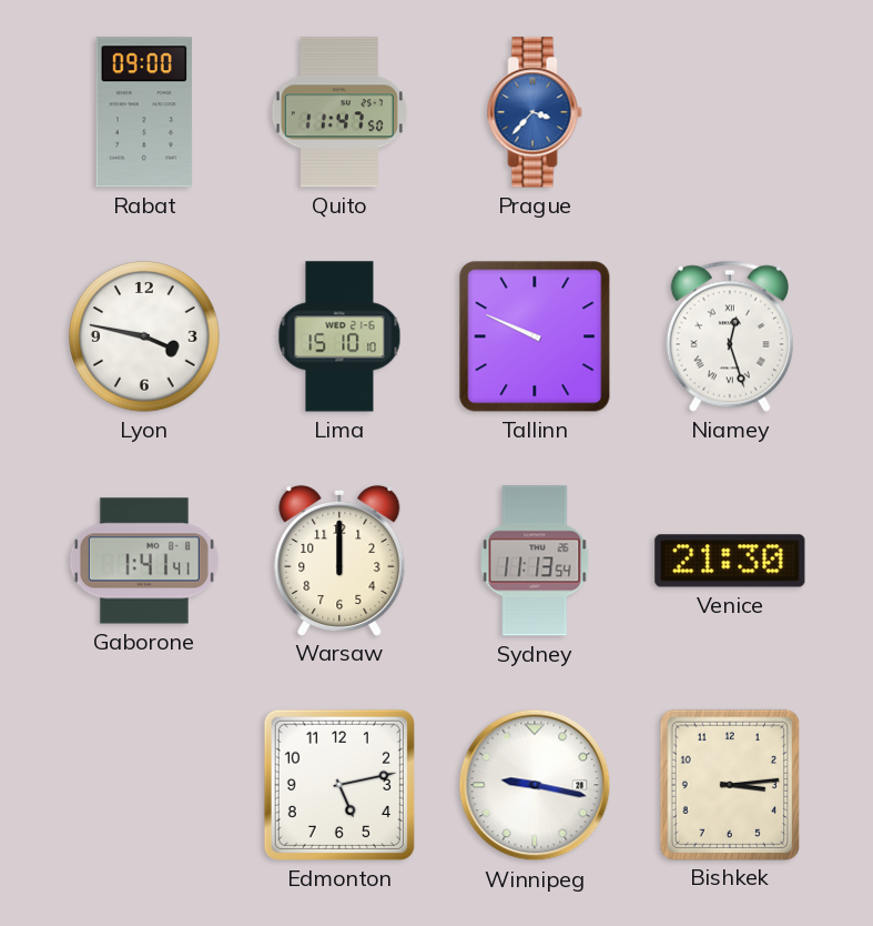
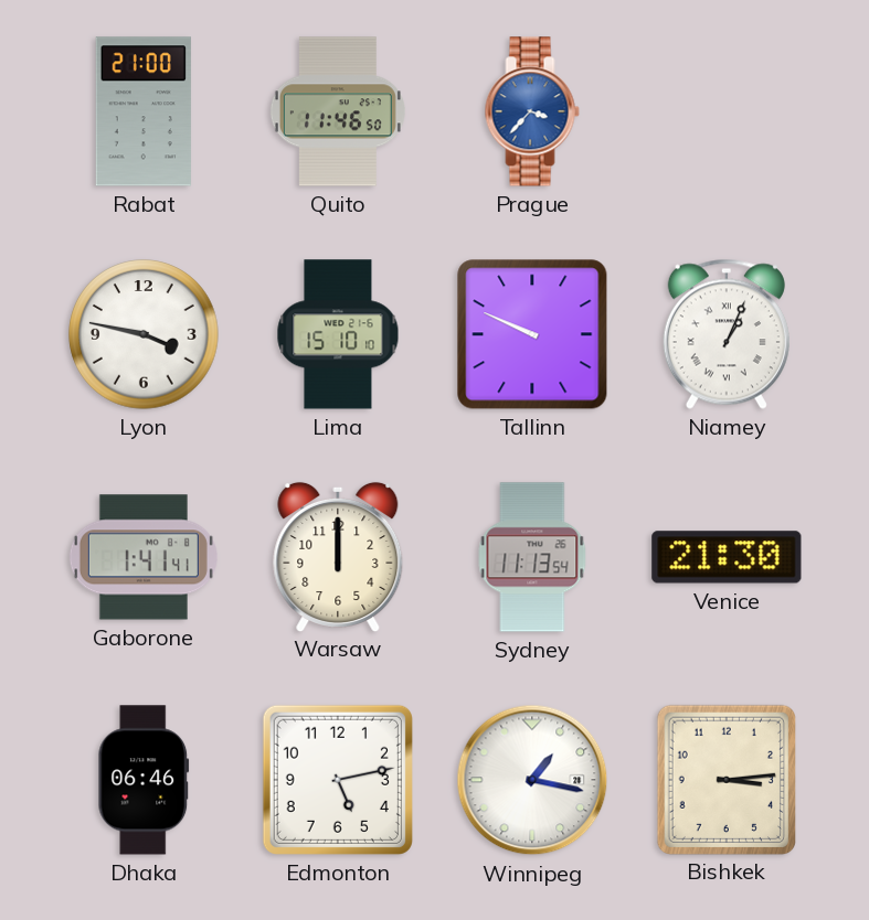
Rabat: 09:00 -> 21:00 (144, 111)
Quito: 11:47 -> 11:46 (338, 111)
Niamey: 12:27 -> 1:04 (727, 334)
Dhaka: none -> 06:46 (144, 780)
Winnipeg: 9:17 -> 1:17 (532, 780)
